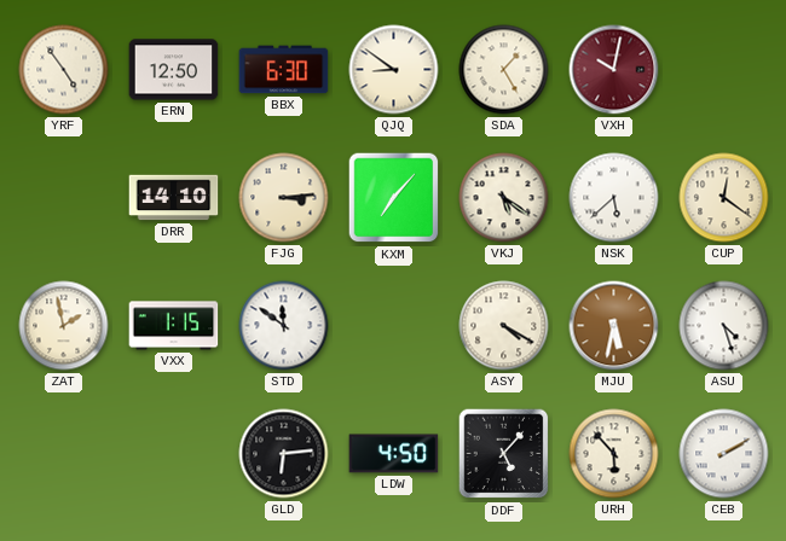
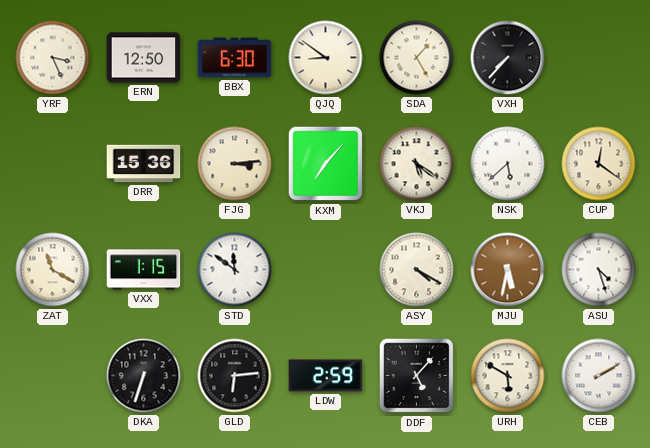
YRF: 4:54 -> 3:26 (53, 58)
VXH: 10:02 -> 7:37 (508, 58)
VXH dial: burgundy -> black (508, 58)
DRR: 14:10 -> 15:36 (144, 164)
ZAT: 1:58 -> 11:20 (53, 270)
DKA: none -> 6:33 (144, 376)
LDW: 4:50 -> 2:59 (326, 376)
URH: 5:53 -> 5:50 (508, 376)
